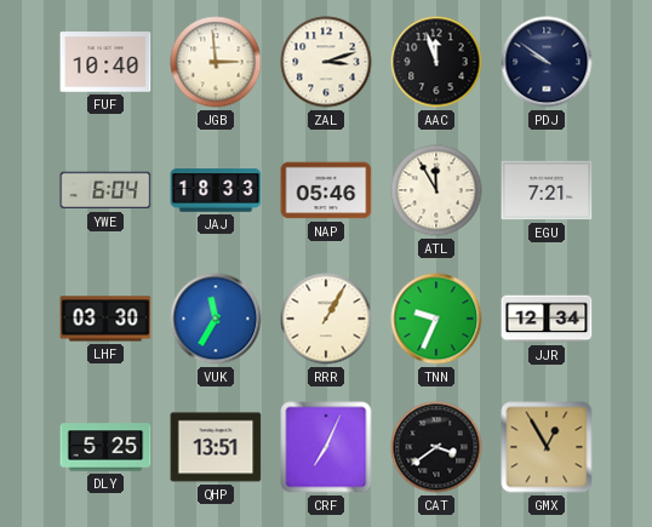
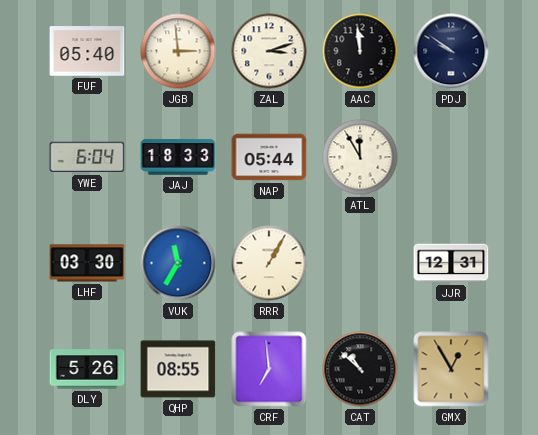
FUF: 10:40 -> 05:40 (87, 51)
AAC: 11:57 -> 11:59 (360, 51)
NAP: 05:46 -> 05:44 (269, 157)
EGU: 7:21 -> none (547, 190)
TNN: 9:34 -> none (436, 319)
JJR: 12:34 -> 12:31 (451, 263)
DLY: 5:25 -> 5:26 (87, 369)
QHP: 13:51 -> 08:55 (178, 369)
CRF: 7:04 -> 6:59 (269, 369)
CAT: 3:39 -> 10:52 (360, 369)
